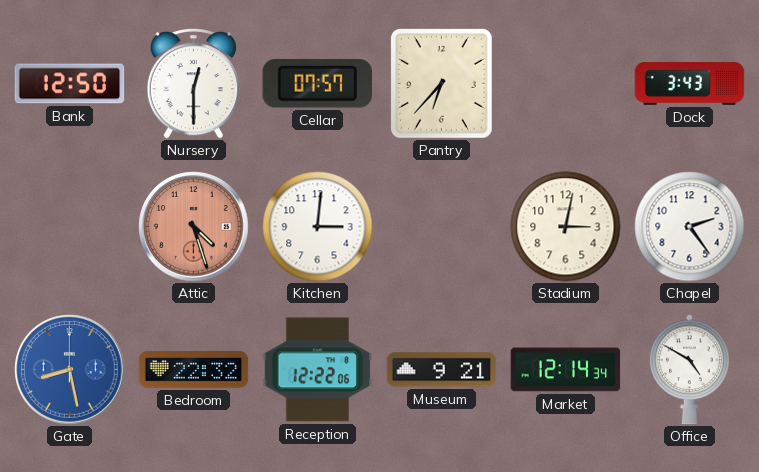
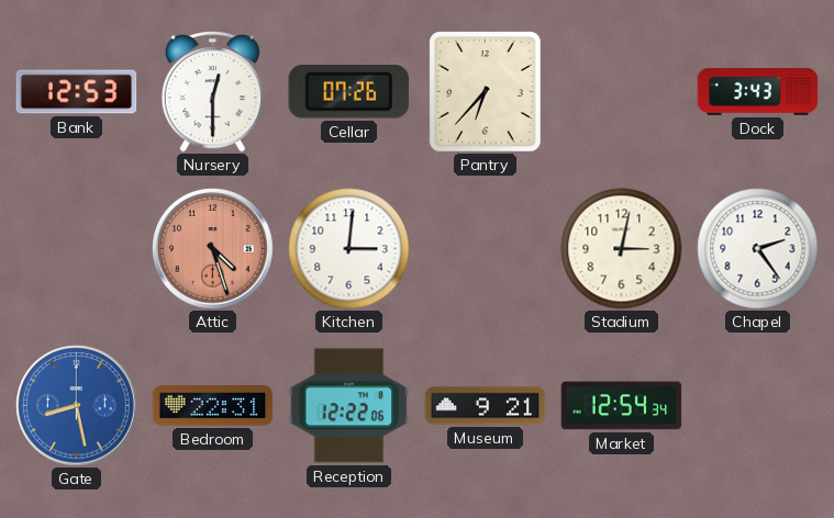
Bank: 12:50 -> 12:53 (77, 92)
Cellar: 07:57 -> 07:26 (348, 92)
Bedroom: 22:32 -> 22:31 (213, 406)
Market: 12:14 -> 12:54 (622, 406)
Office: 4:50 -> none (690, 370)
